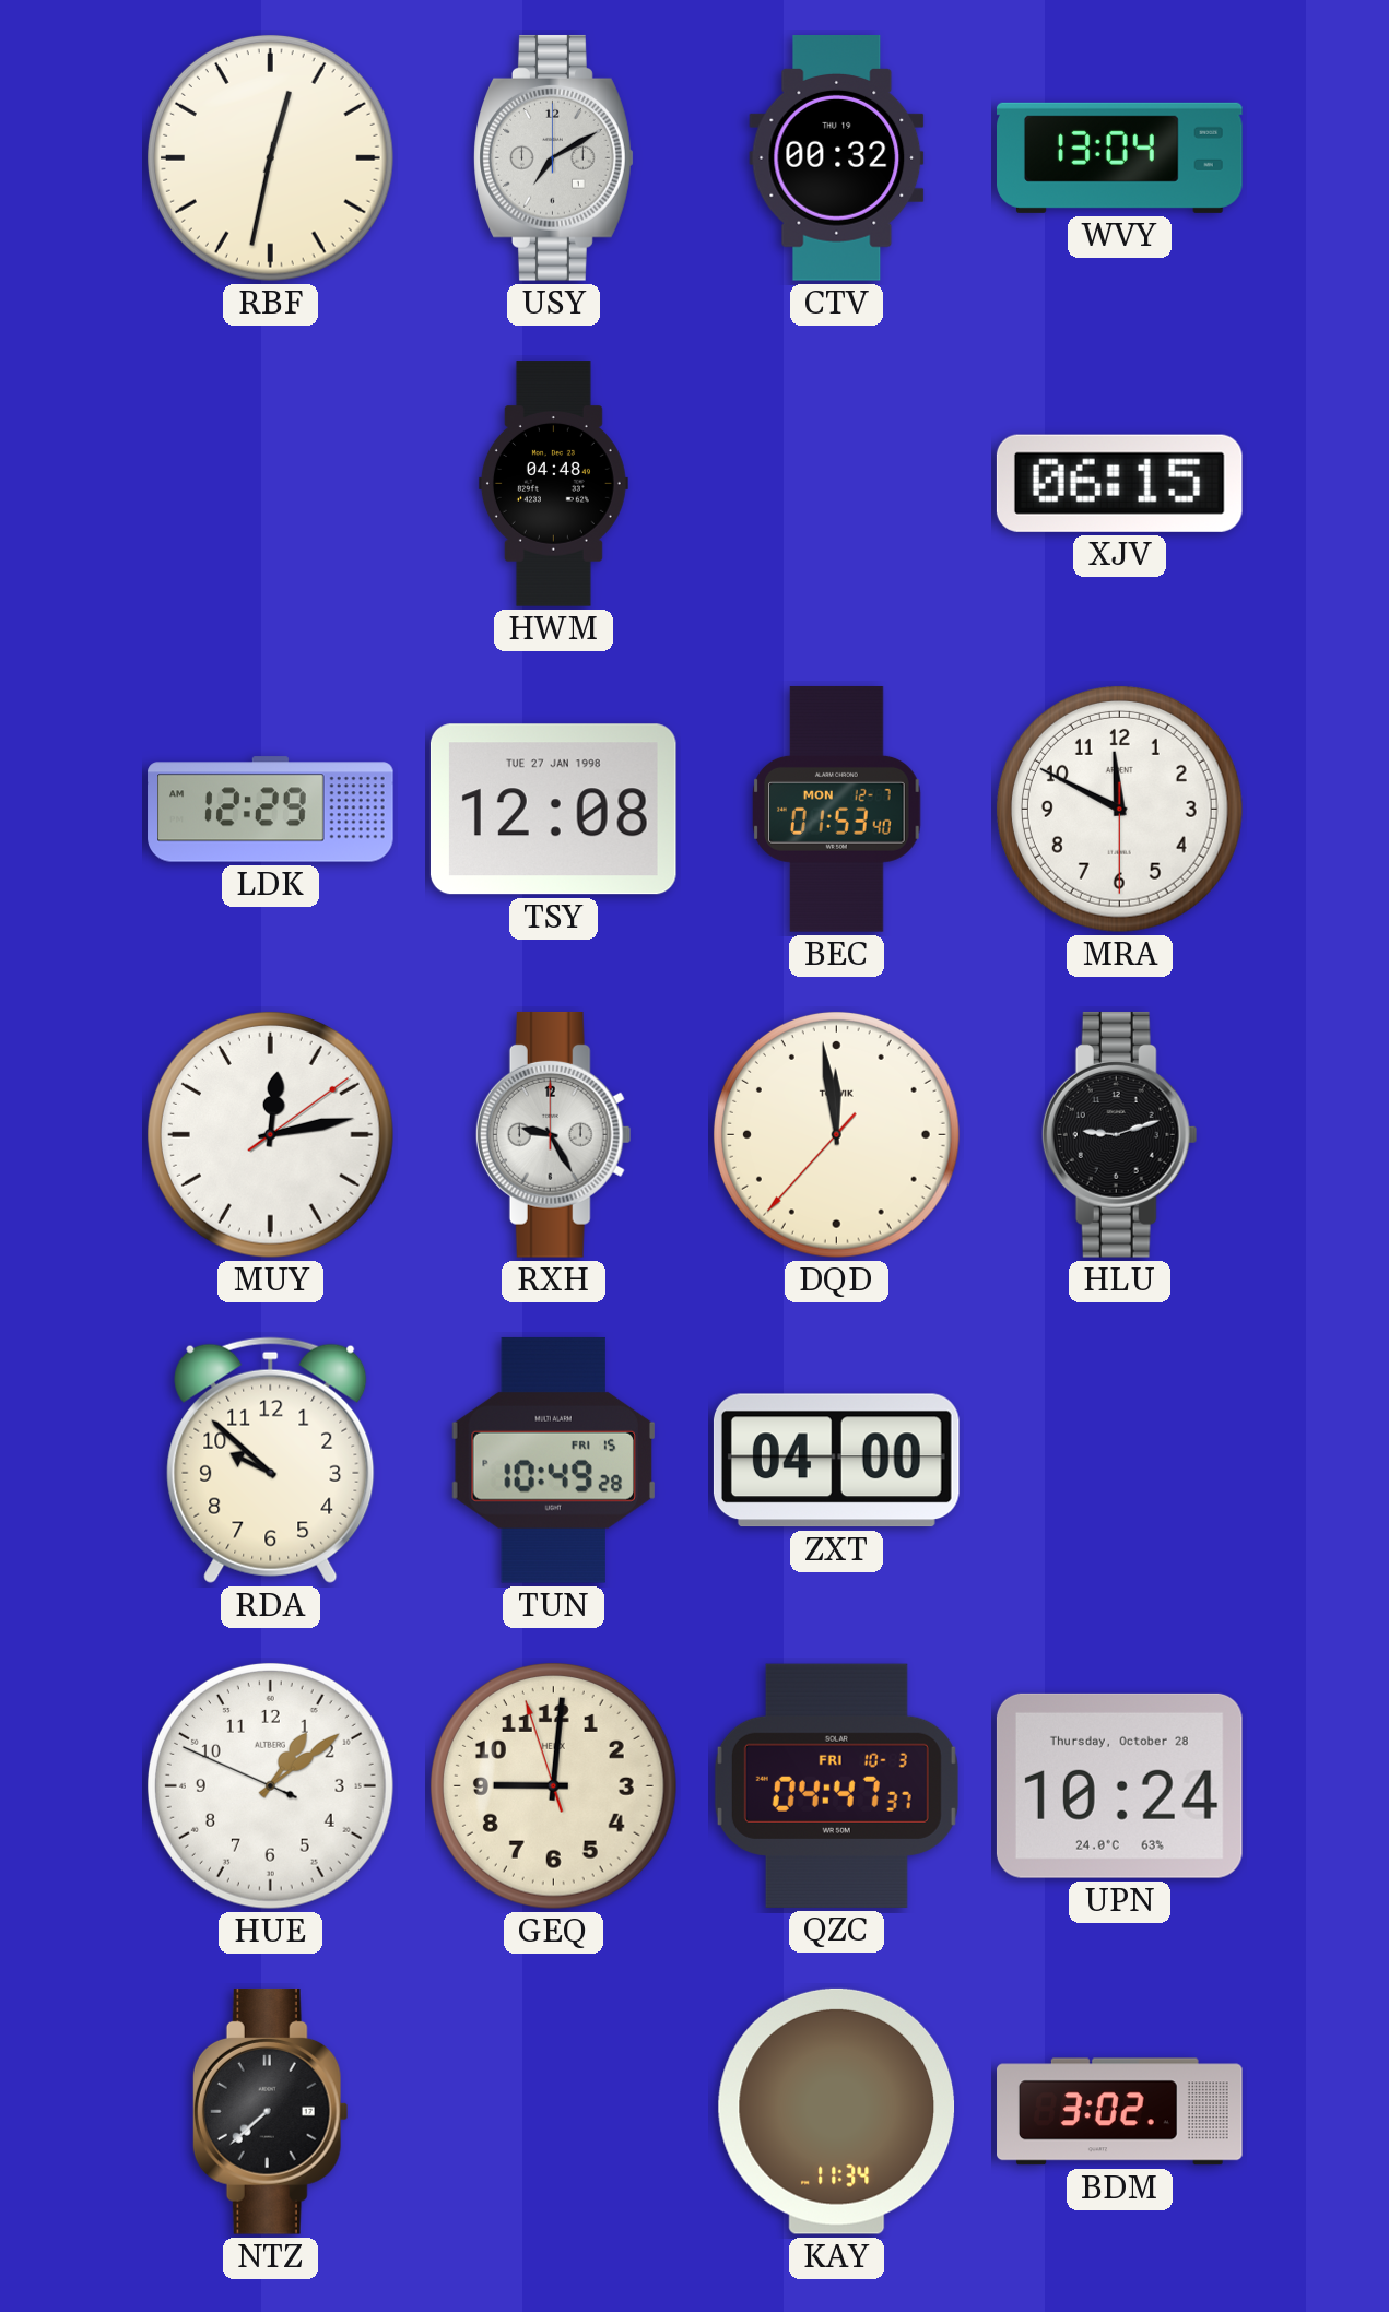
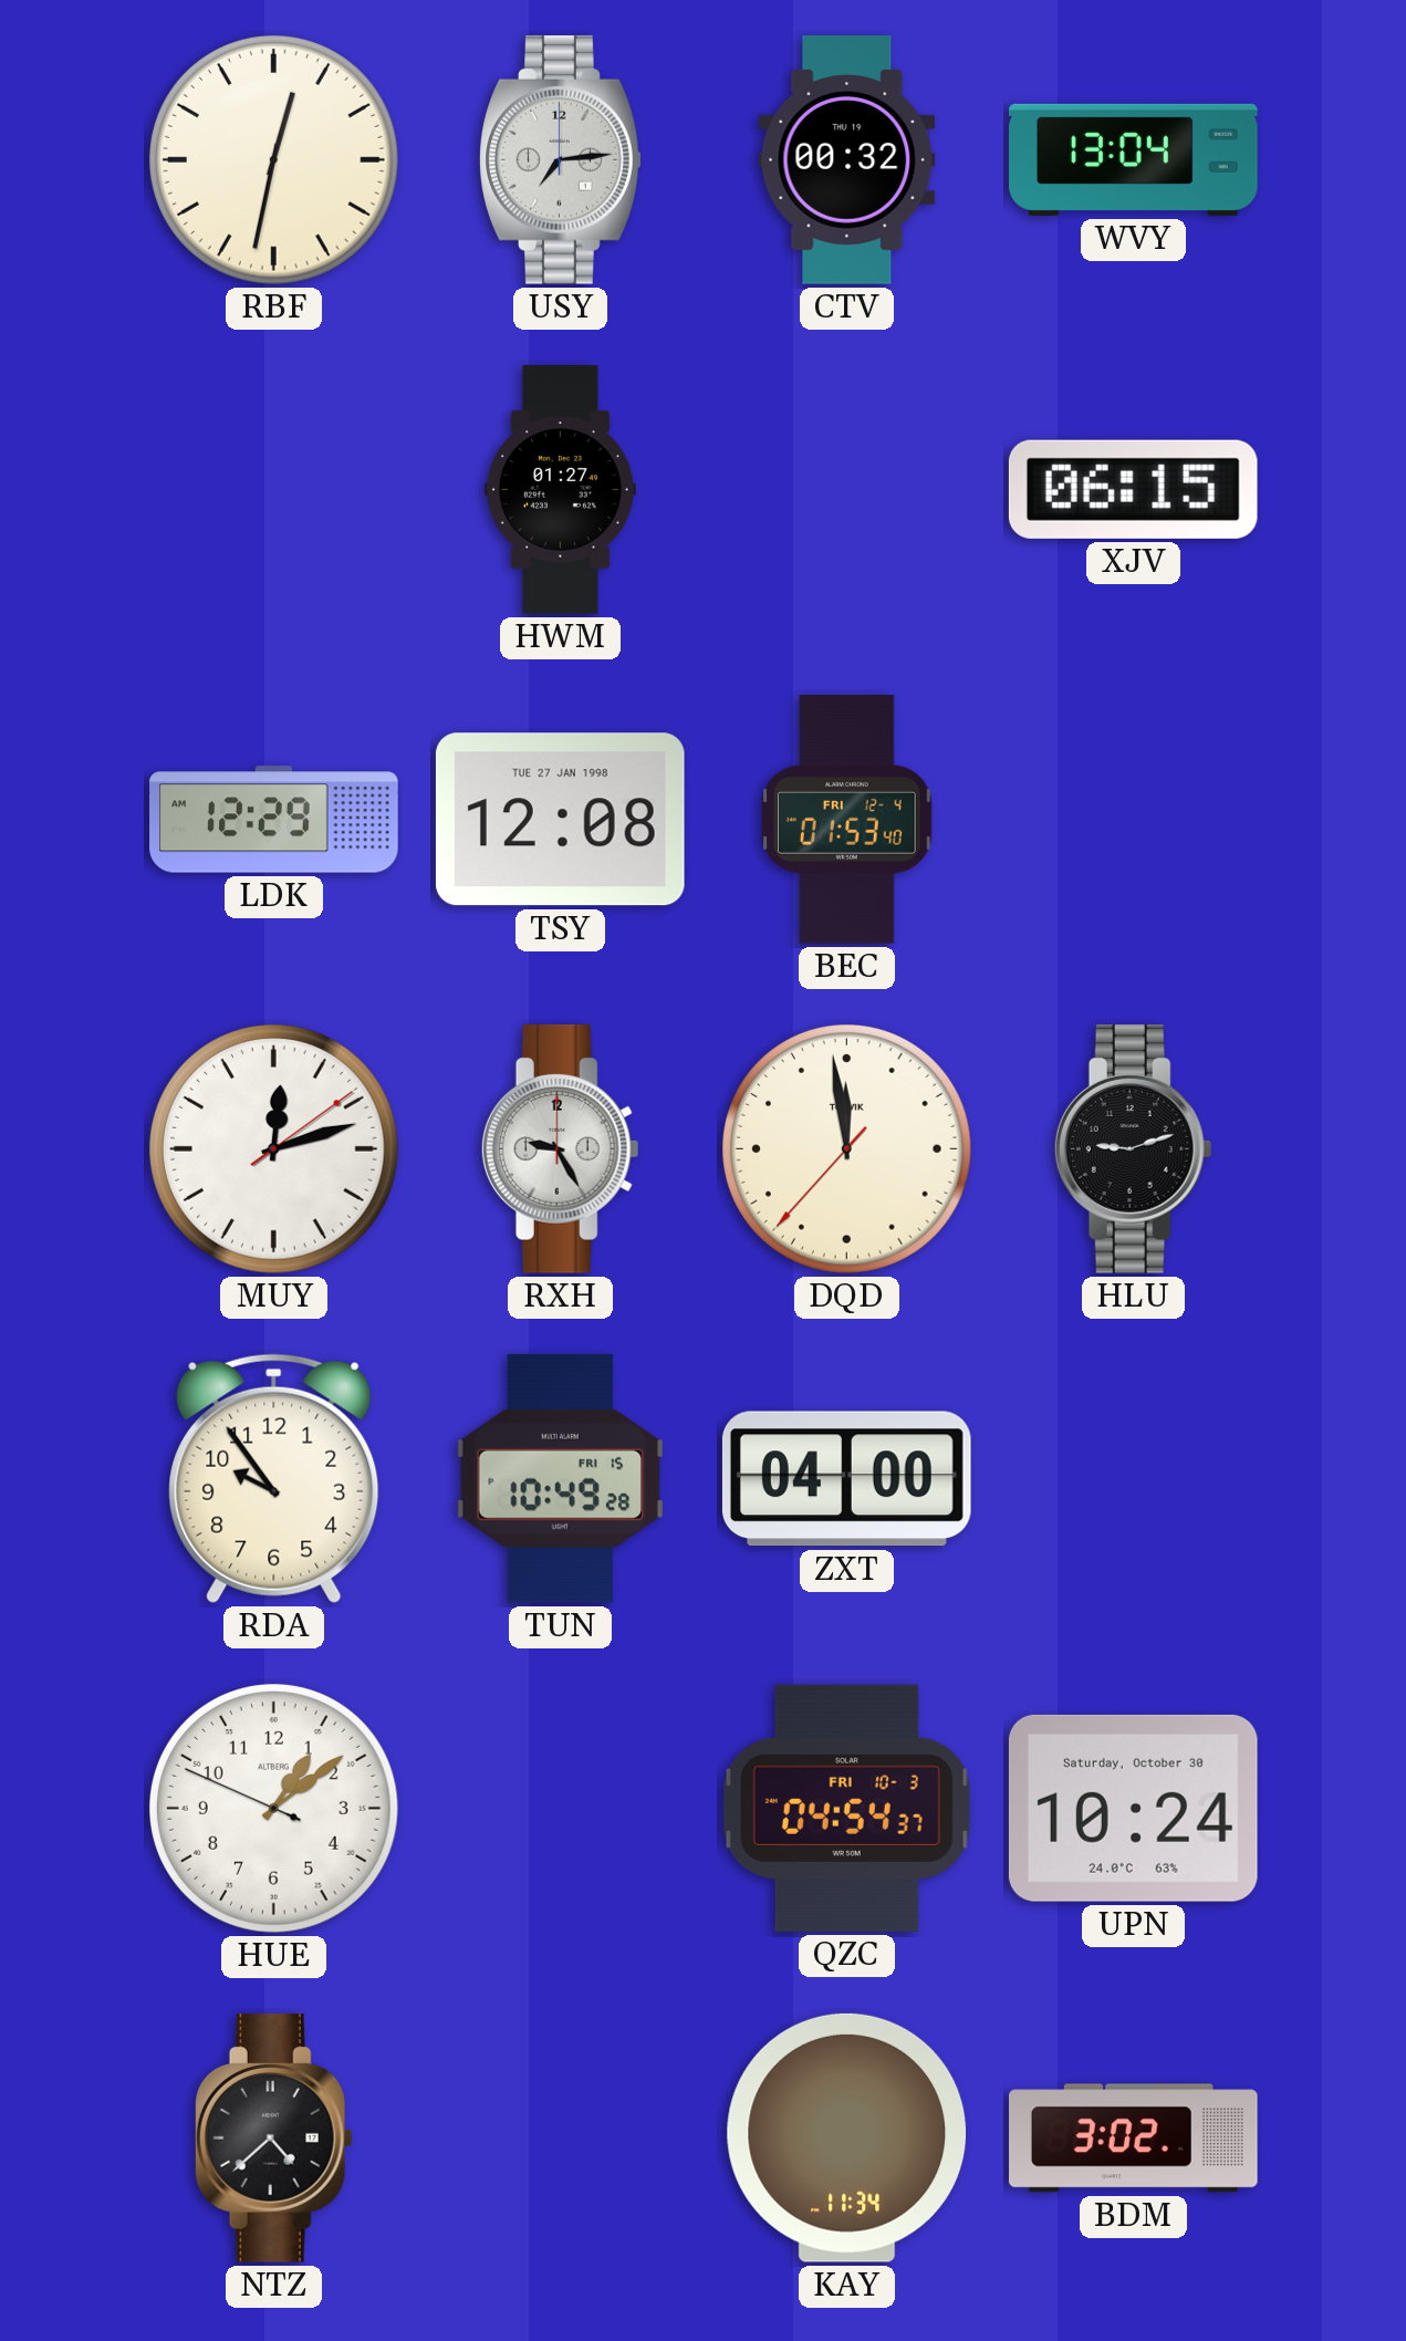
USY: 7:10 -> 7:14 (561, 160)
HWM: 04:48 -> 01:27 (560, 490)
BEC date: MON 12-7 -> FRI 12-4 (847, 820)
MRA: 11:49 -> none (1119, 809)
MUY: 12:13 -> 12:12 (273, 1148)
RDA: 9:52 -> 9:54 (274, 1478)
GEQ: 9:00 -> none (553, 1785)
QZC: 04:47 -> 04:54 (846, 1808)
UPN date: Thursday, October 28 -> Saturday, October 30 (1133, 1808)
NTZ: 7:38 -> 4:38 (273, 2139)
